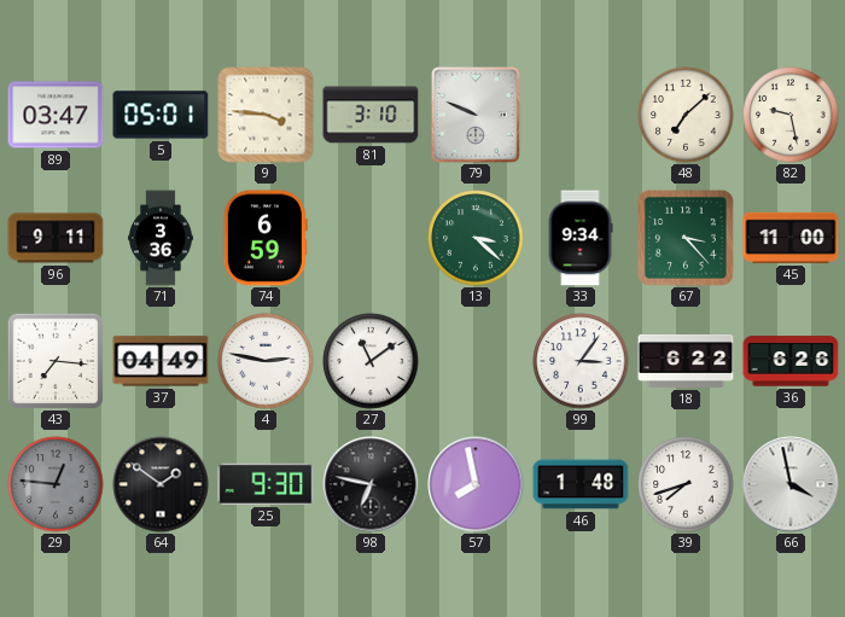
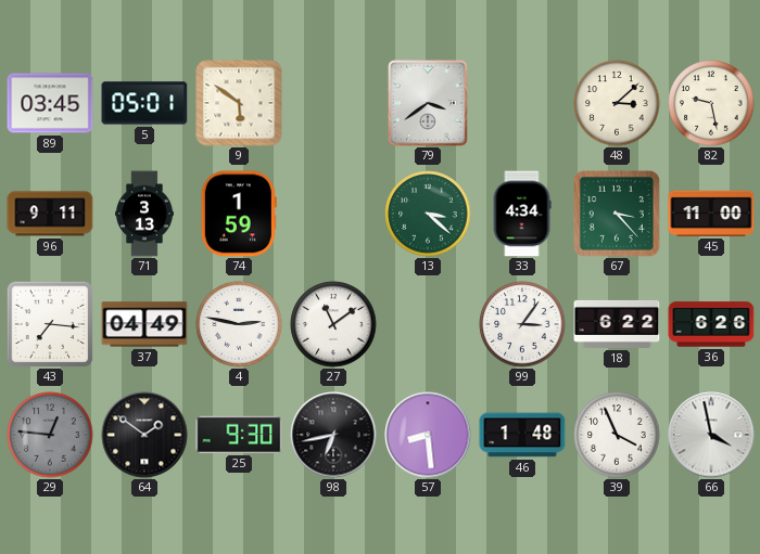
89: 03:47 -> 03:45 (50, 103)
9: 3:46 -> 5:51 (239, 103)
81: 3:10 -> none (371, 115)
79: 9:49 -> 3:39 (429, 104)
48: 7:08 -> 3:08 (617, 103)
71: 3:36 -> 3:13 (145, 214)
74: 6:59 -> 1:59 (239, 214)
33: 9:34 -> 4:34 (522, 214)
98: 6:47 -> 6:43 (333, 435)
57: 7:58 -> 8:29 (428, 435)
39: 7:42 -> 3:56 (617, 435)
